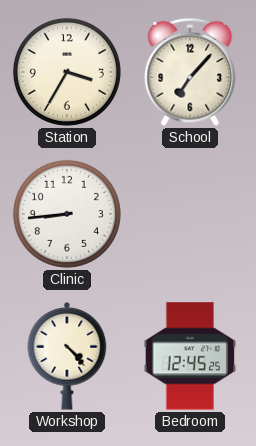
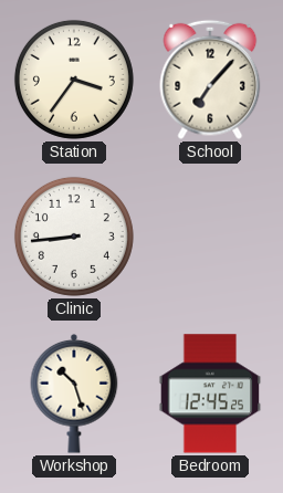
Station: 3:35 -> 3:36 (74, 80)
Workshop: 4:23 -> 10:27 (74, 394)
